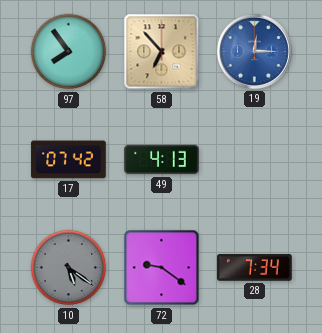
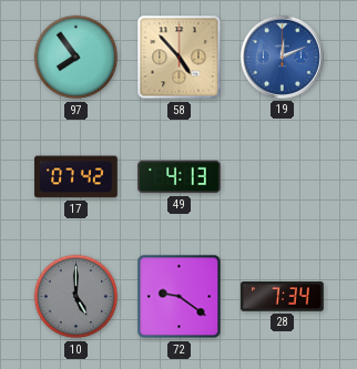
58: 6:53 -> 4:53 (180, 58)
19: 12:15 -> 12:11 (282, 57)
10: 5:21 -> 5:00 (76, 297)
